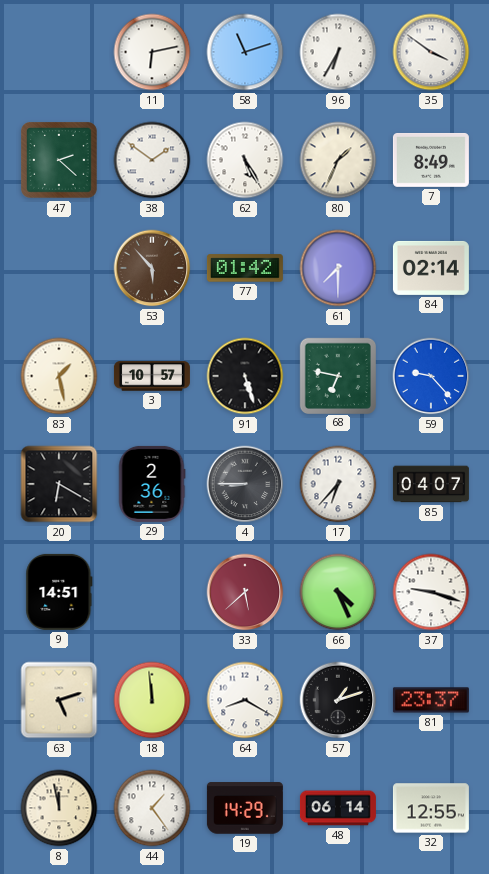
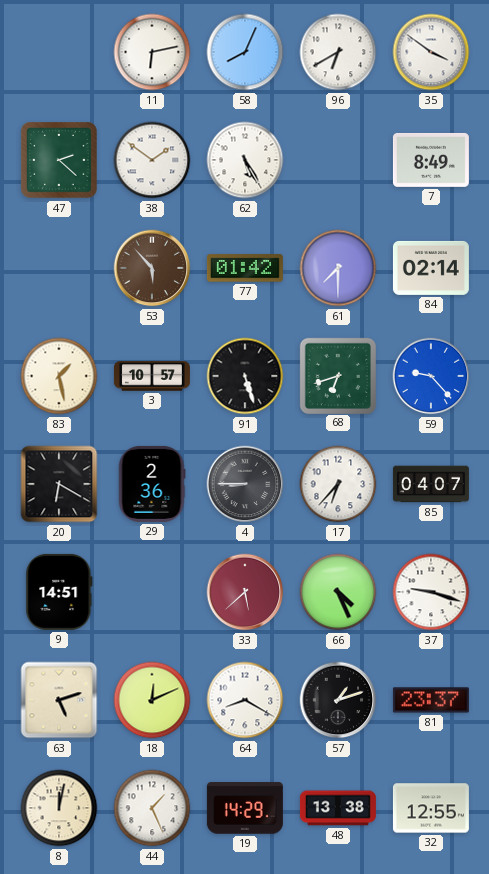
58: 11:12 -> 8:04 (245, 52)
96: 6:35 -> 6:40 (338, 52)
80: 1:34 -> none (338, 160)
68: 6:47 -> 6:42 (337, 375)
18: 11:59 -> 12:11 (152, 700)
8: 11:58 -> 12:02 (59, 808)
44: 1:24 -> 1:26 (152, 808)
48: 06:14 -> 13:38 (338, 808)
